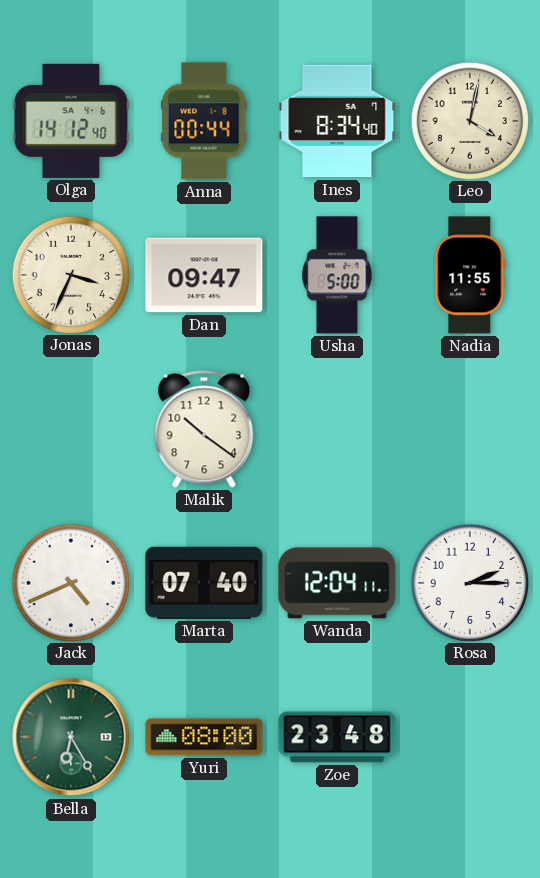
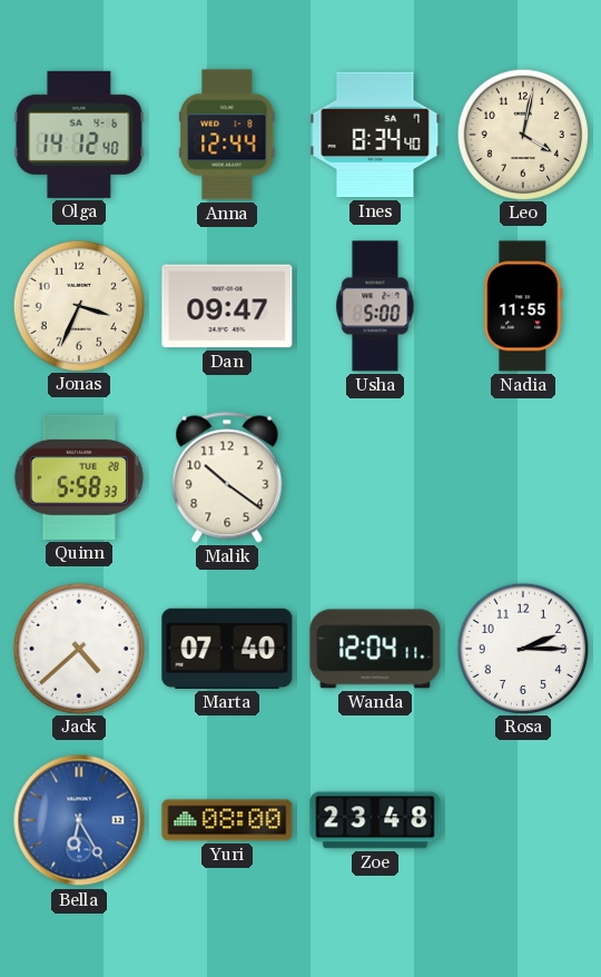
Anna: 00:44 -> 12:44 (227, 135)
Quinn: none -> 5:58 (79, 477)
Jack: 4:41 -> 4:38 (78, 648)
Bella dial: green -> blue (79, 820)
